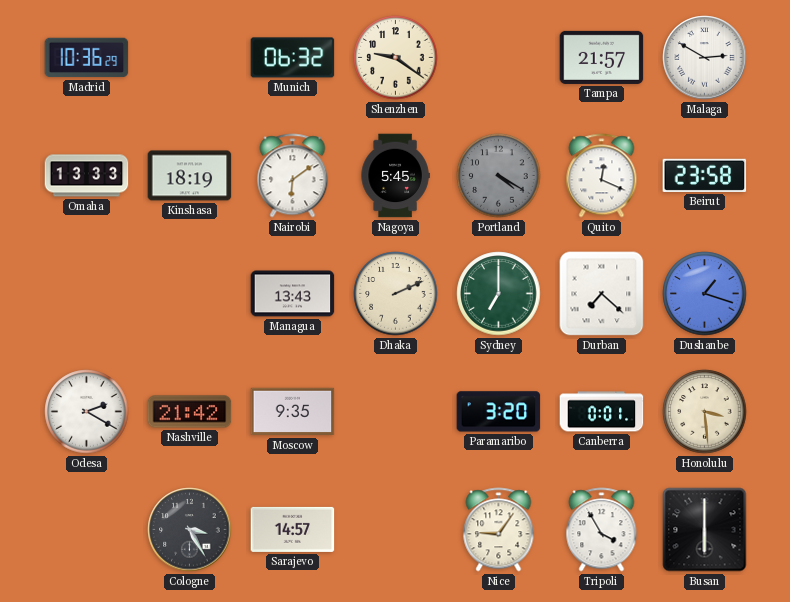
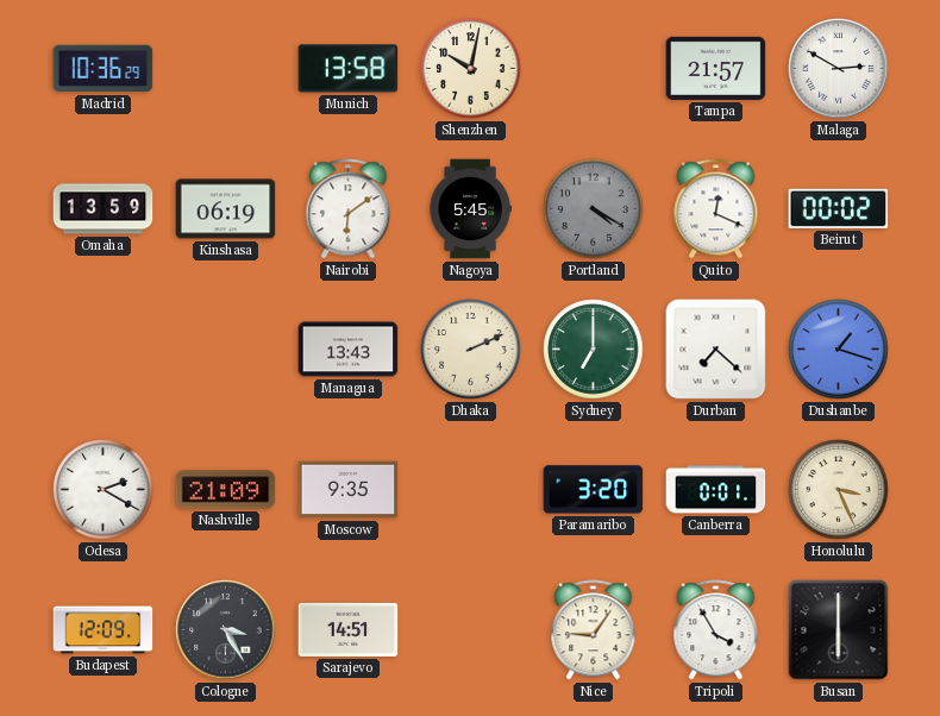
Munich: 06:32 -> 13:58 (349, 69)
Shenzhen: 9:21 -> 10:02 (471, 69)
Omaha: 13:33 -> 13:59 (104, 209)
Kinshasa: 18:19 -> 06:19 (226, 209)
Beirut: 23:58 -> 00:02 (839, 208)
Nashville: 21:42 -> 21:09 (226, 490)
Honolulu: 3:29 -> 3:26 (839, 490)
Budapest: none -> 12:09 (104, 630)
Sarajevo: 14:57 -> 14:51 (349, 629)
